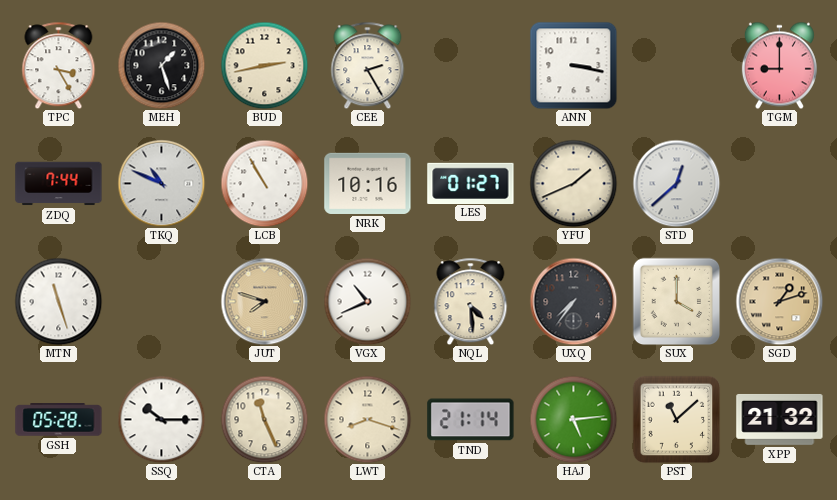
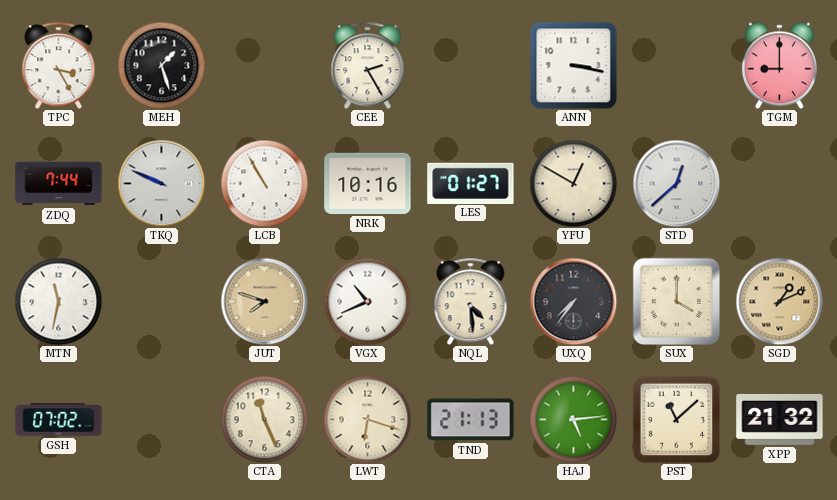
BUD: 2:43 -> none (264, 65)
TKQ: 10:49 -> 9:49 (161, 183)
YFU: 1:41 -> 12:50 (573, 183)
MTN: 11:27 -> 11:32 (58, 301)
SGD: 1:12 -> 1:11 (779, 301)
GSH: 05:28 -> 07:02 (59, 420)
SSQ: 10:15 -> none (161, 419)
LWT: 8:18 -> 6:18 (367, 419)
TND: 21:14 -> 21:13 (471, 420)
